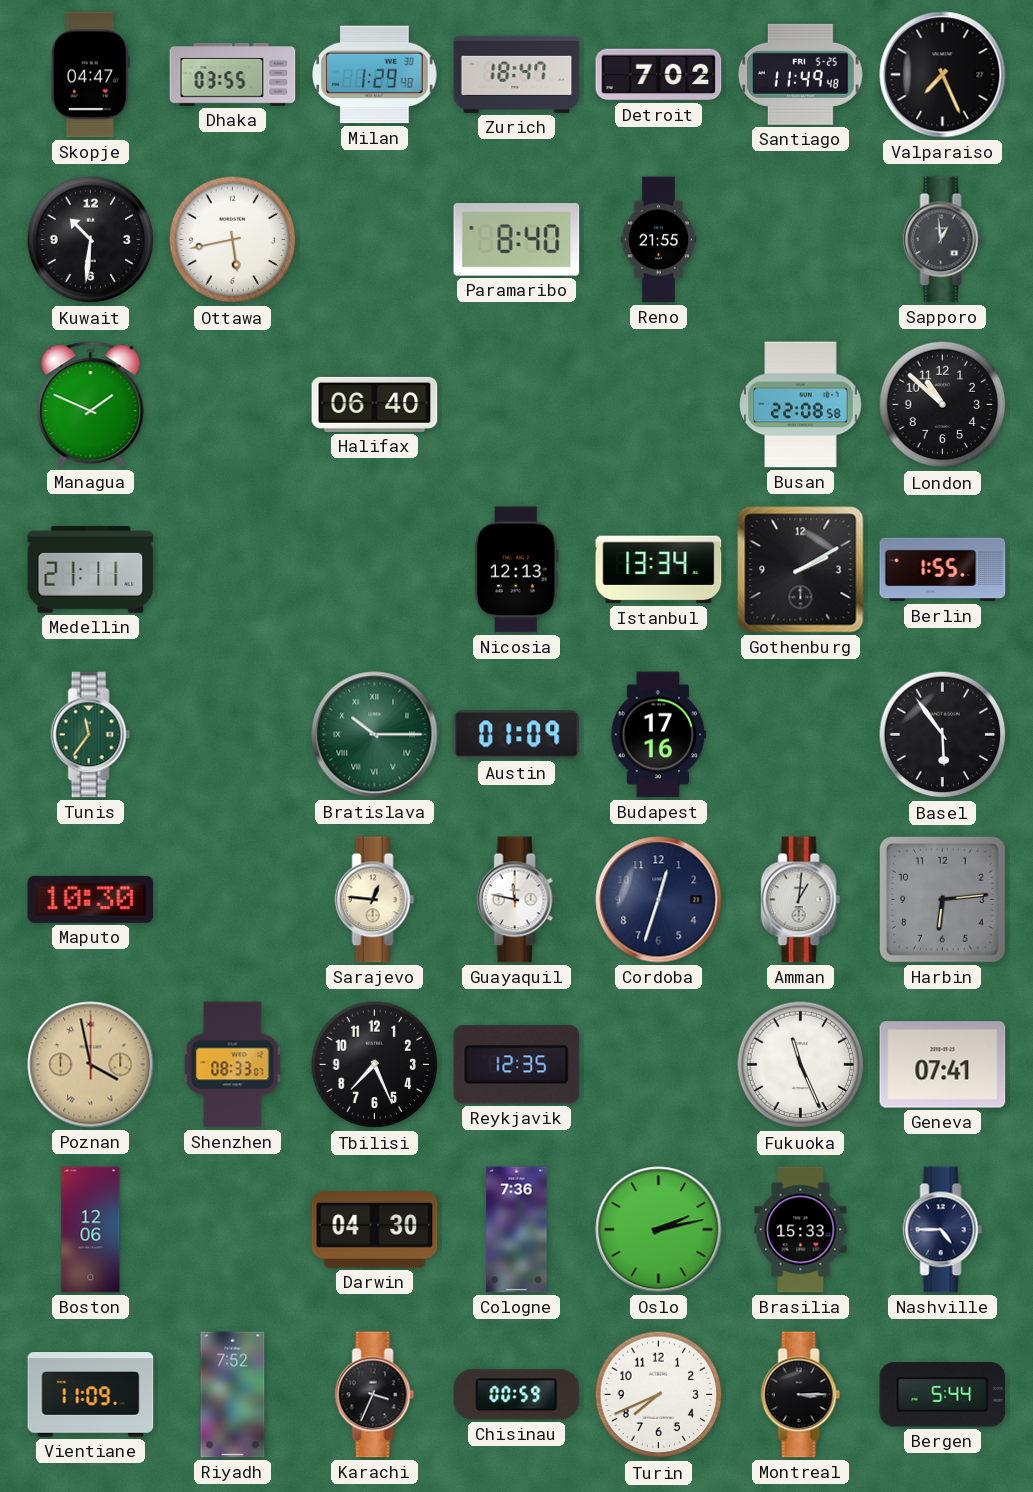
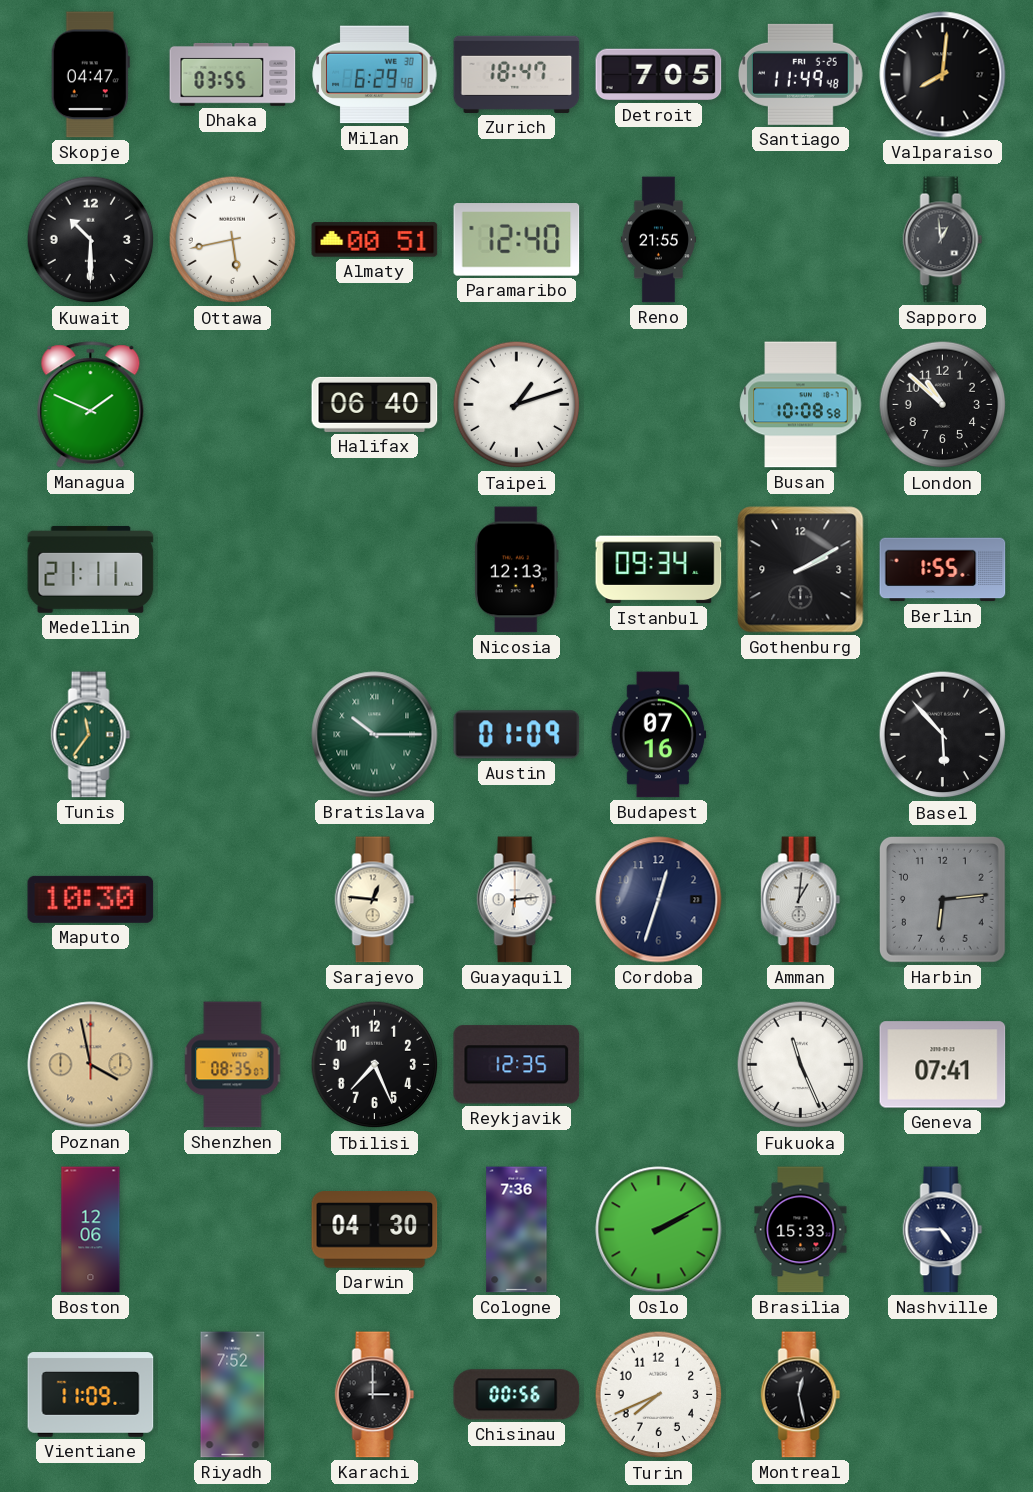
Milan: 1:29 -> 6:29 (375, 75)
Detroit: 7:02 -> 7:05 (659, 75)
Valparaiso: 7:26 -> 8:01 (943, 75)
Kuwait: 10:31 -> 10:30 (91, 240)
Almaty: none -> 00:51 (375, 240)
Paramaribo: 8:40 -> 12:40 (517, 240)
Taipei: none -> 1:12 (517, 405)
Busan: 22:08 -> 10:08 (801, 405)
Istanbul: 13:34 -> 09:34 (659, 570)
Budapest: 17:16 -> 07:16 (659, 735)
Basel: 5:54 -> 5:53 (943, 735)
Guayaquil: 11:47 -> 6:14 (517, 900)
Shenzhen: 08:33 -> 08:35 (233, 1065)
Oslo: 2:13 -> 2:10 (659, 1230)
Karachi: 3:34 -> 3:00 (375, 1395)
Chisinau: 00:59 -> 00:56 (517, 1395)
Montreal: 3:15 -> 12:28 (801, 1395)
Bergen: 5:44 -> none (943, 1395)
